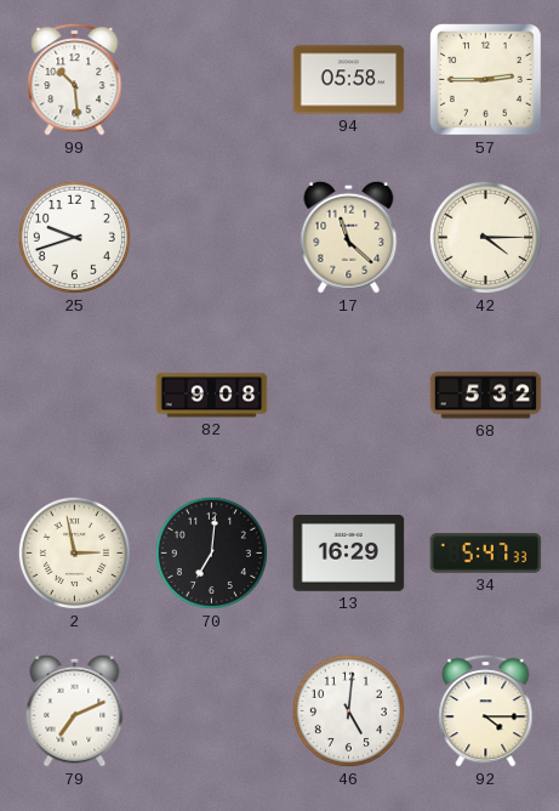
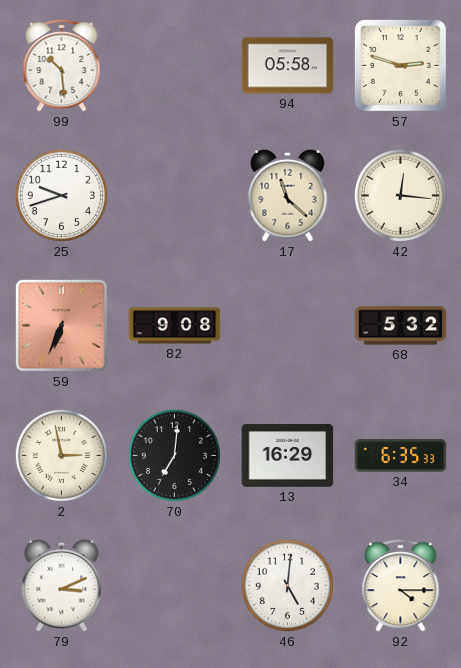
57: 2:45 -> 2:48 (401, 66)
42: 4:15 -> 12:16 (400, 195)
59: none -> 6:34 (61, 325)
34: 5:47 -> 6:35 (401, 456)
79: 7:11 -> 3:11 (62, 585)
